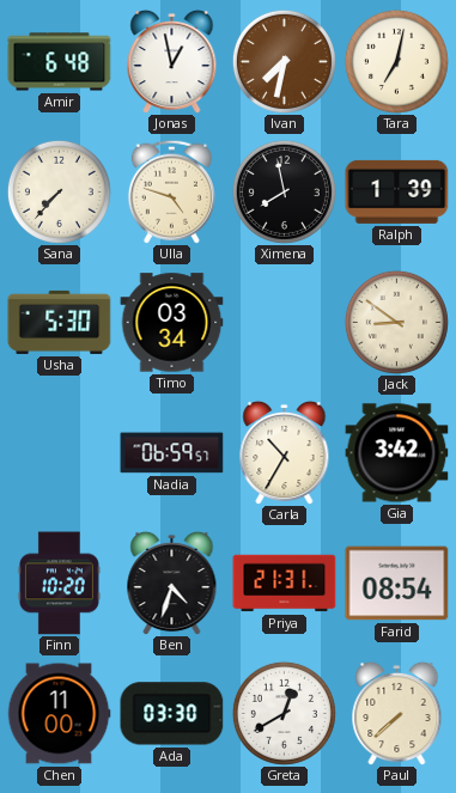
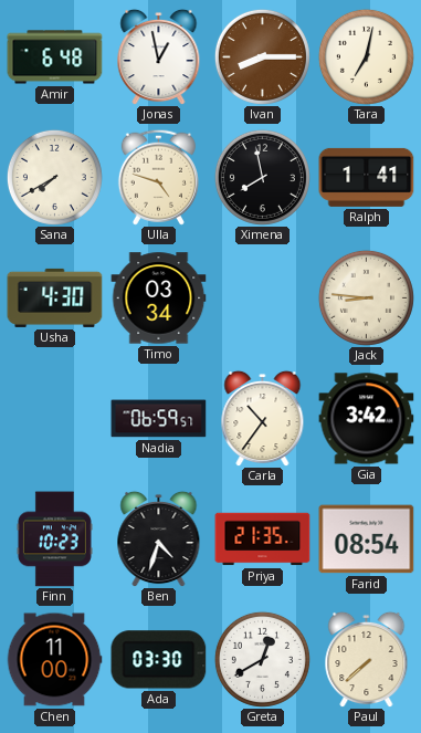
Ivan: 7:32 -> 8:15 (262, 56)
Sana: 7:37 -> 7:40 (54, 177)
Ralph: 1:39 -> 1:41 (367, 177)
Usha: 5:30 -> 4:30 (55, 297)
Jack: 8:51 -> 8:46 (366, 297)
Carla: 10:35 -> 10:36 (263, 418)
Finn: 10:20 -> 10:23 (54, 540)
Priya: 21:31 -> 21:35 (263, 540)
